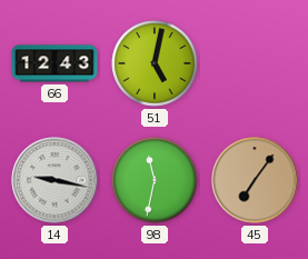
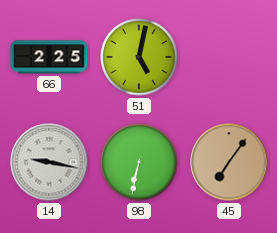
66: 12:43 -> 2:25 (49, 57)
98: 11:32 -> 6:32 (139, 162)
